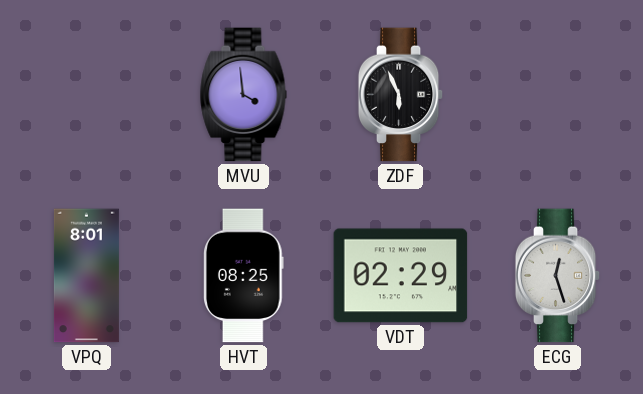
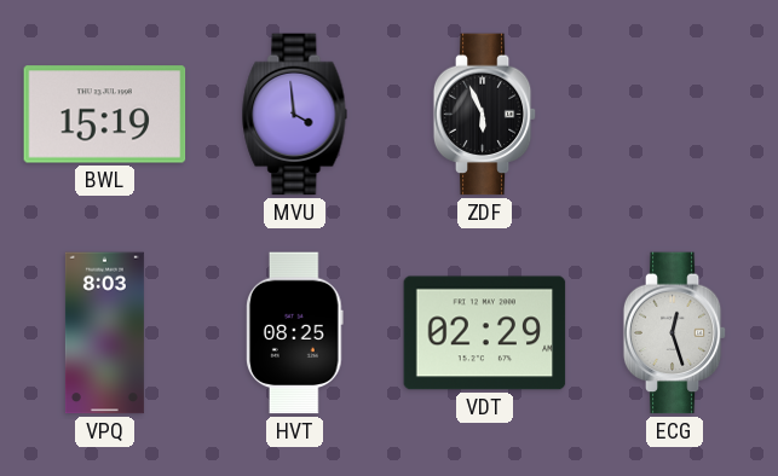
BWL: none -> 15:19 (105, 115)
VPQ: 8:01 -> 8:03 (104, 333)
